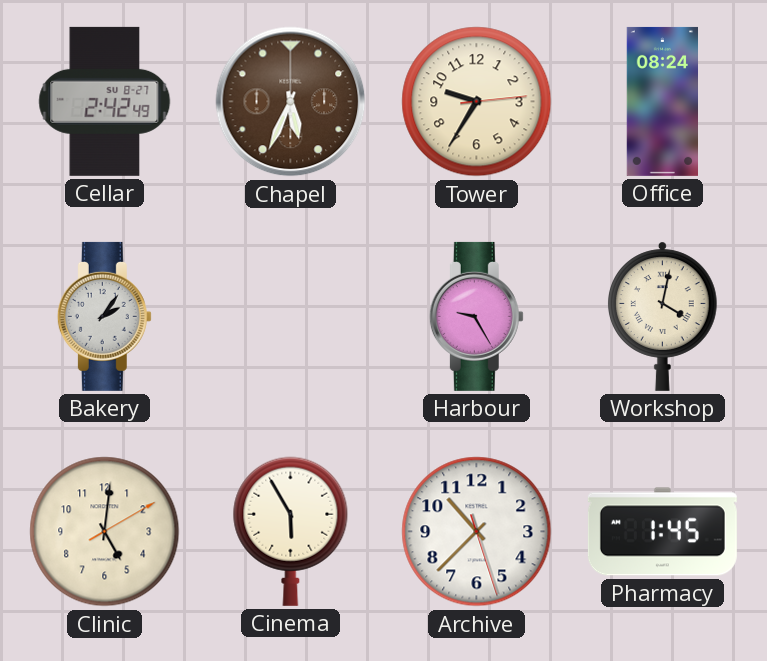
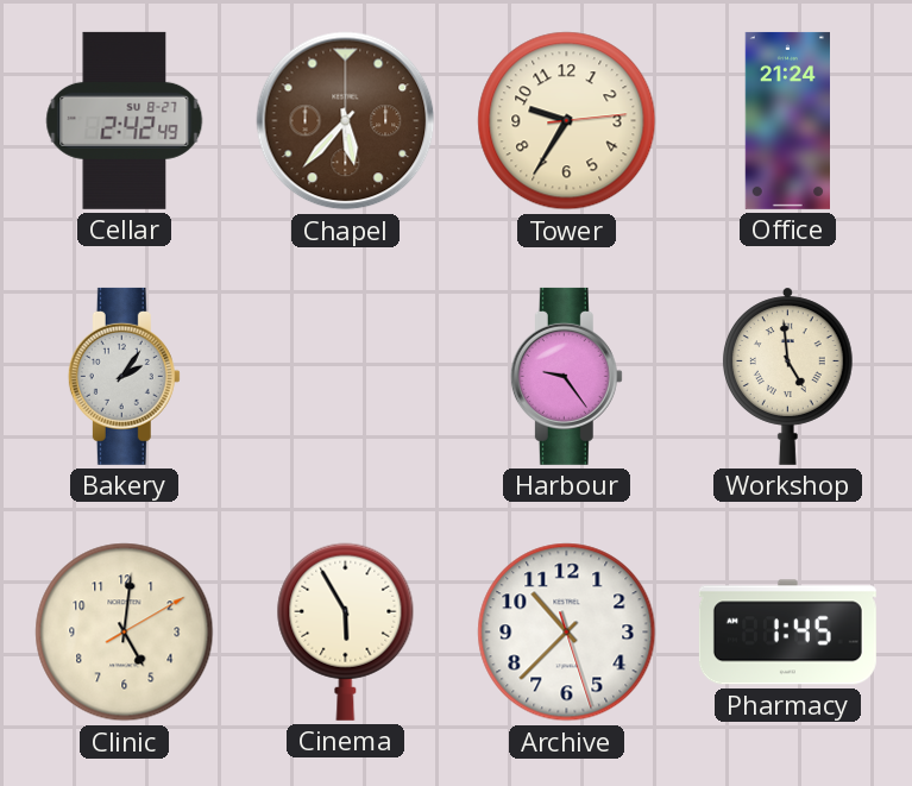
Chapel: 5:34 -> 5:37 (346, 121)
Office: 08:24 -> 21:24 (787, 120)
Harbour: 9:25 -> 9:24 (566, 376)
Workshop: 4:02 -> 4:59 (787, 376)
